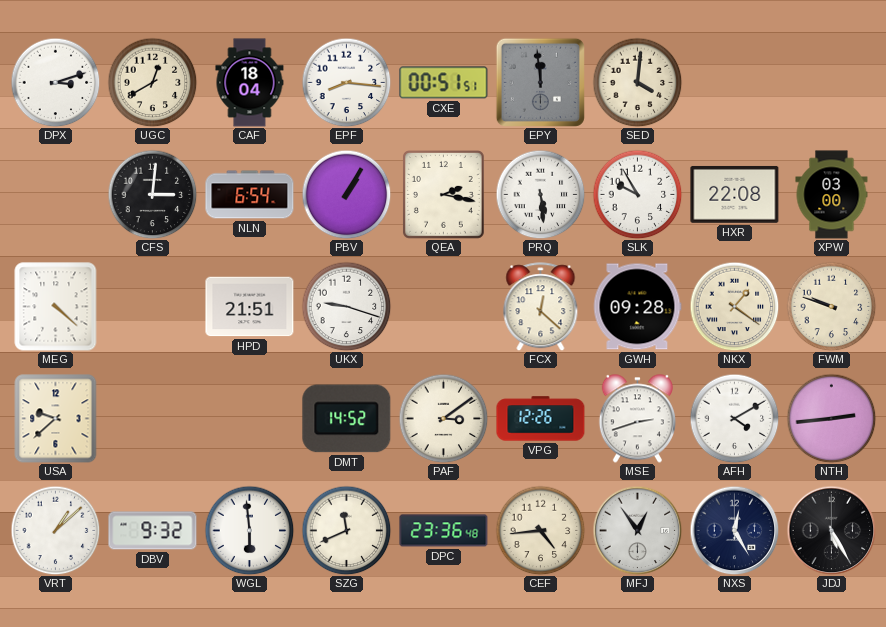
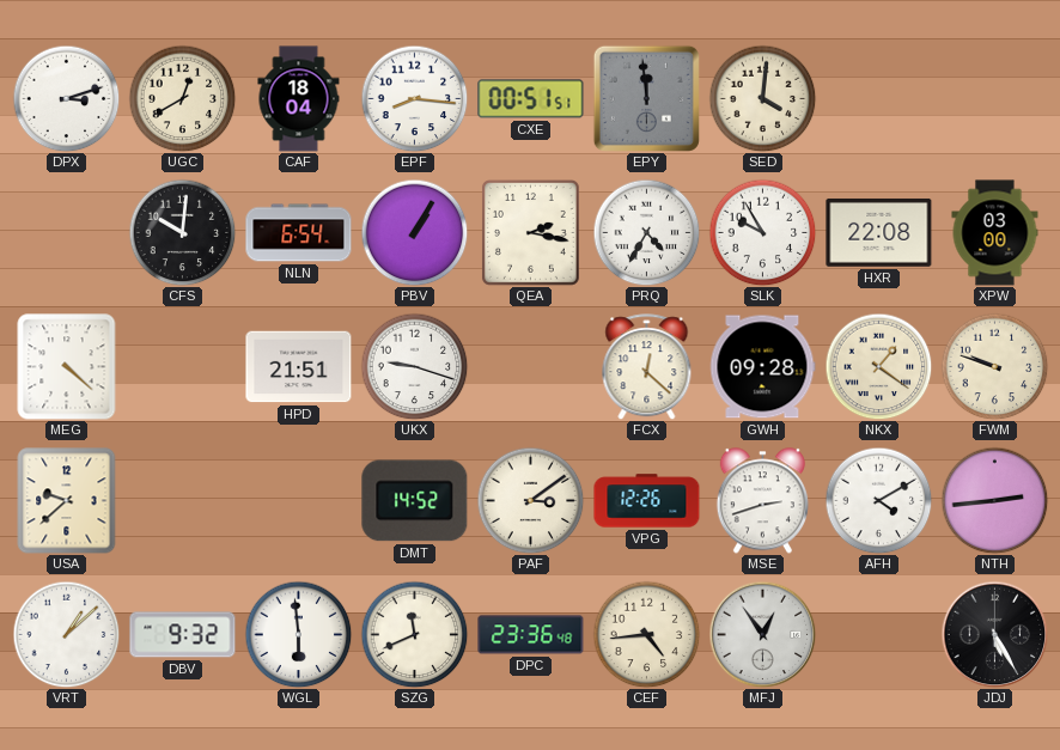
CFS: 3:01 -> 10:01 (182, 232)
PRQ: 5:29 -> 4:35 (646, 232)
NXS: 12:25 -> none (734, 530)
